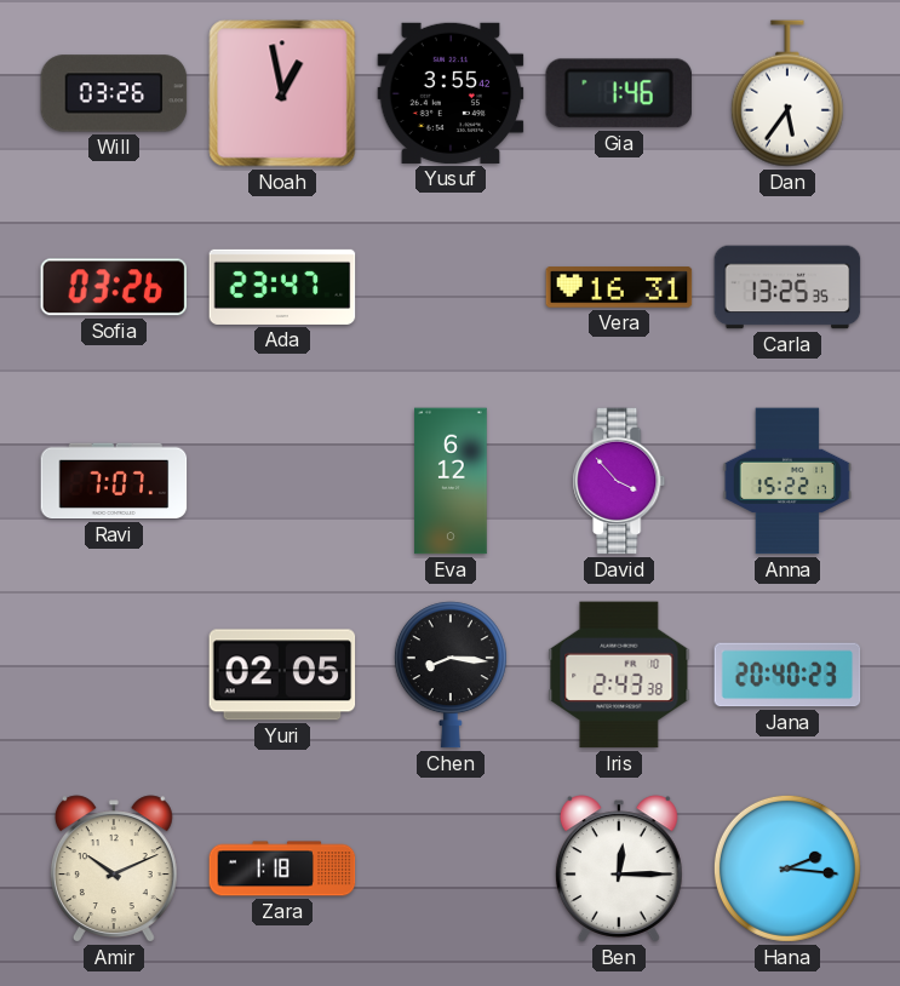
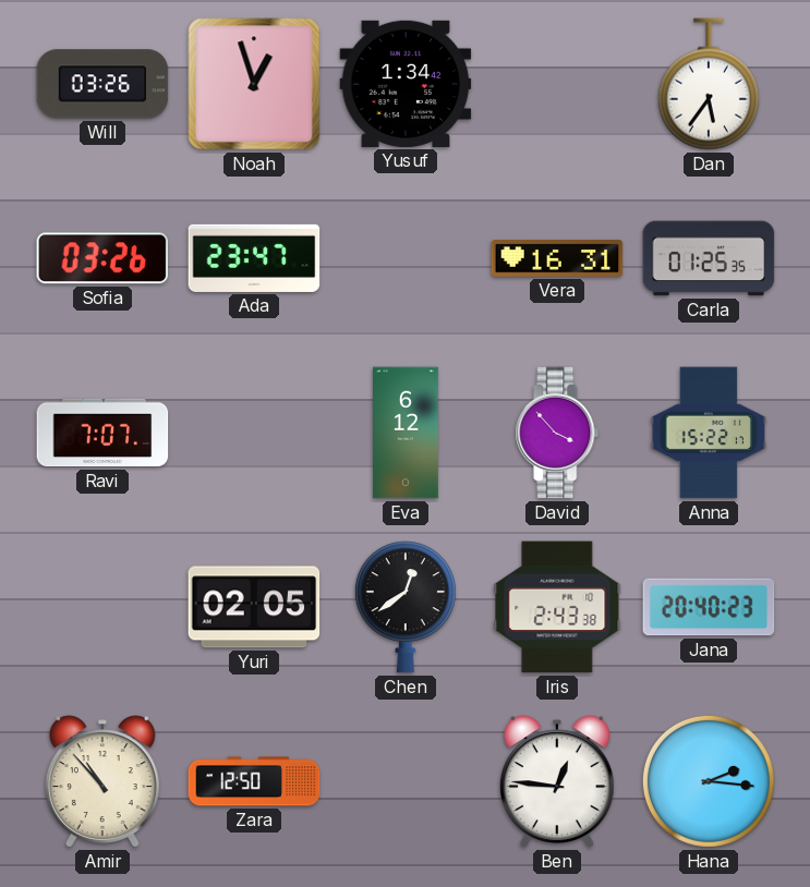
Noah: 12:58 -> 12:57 (254, 84)
Yusuf: 3:55 -> 1:34 (406, 84)
Gia: 1:46 -> none (618, 93)
Carla: 13:25 -> 01:25 (709, 258)
Chen: 8:16 -> 12:39 (406, 607)
Amir: 10:11 -> 10:53 (102, 781)
Zara: 1:18 -> 12:50 (254, 781)
Ben: 12:15 -> 12:46 (557, 781)
